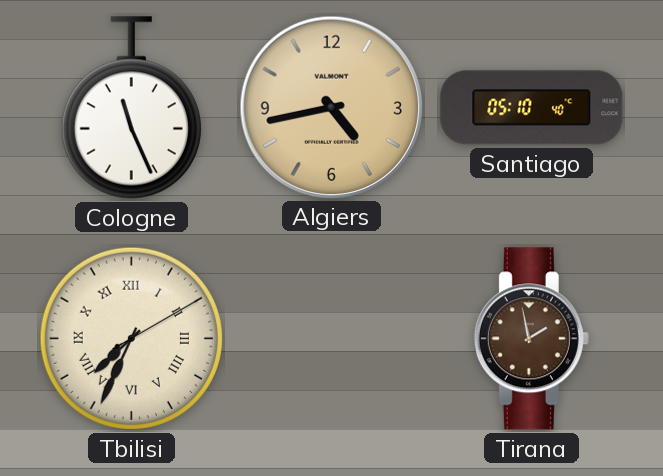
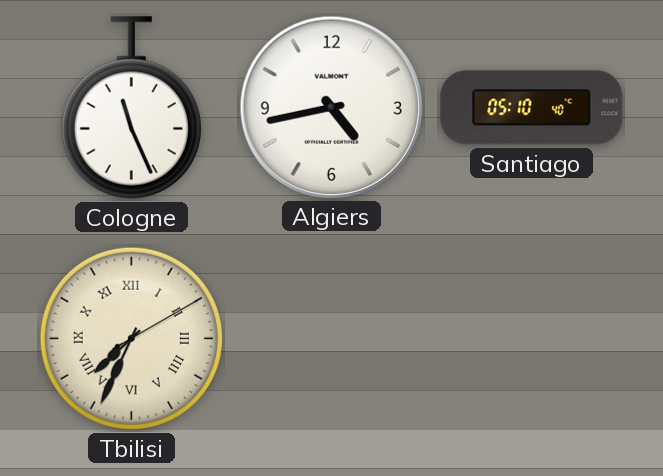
Algiers dial: champagne -> white (331, 107)
Tirana: 1:58 -> none (531, 339)
